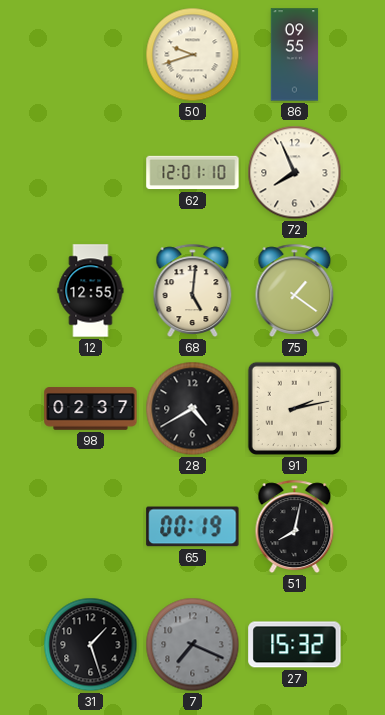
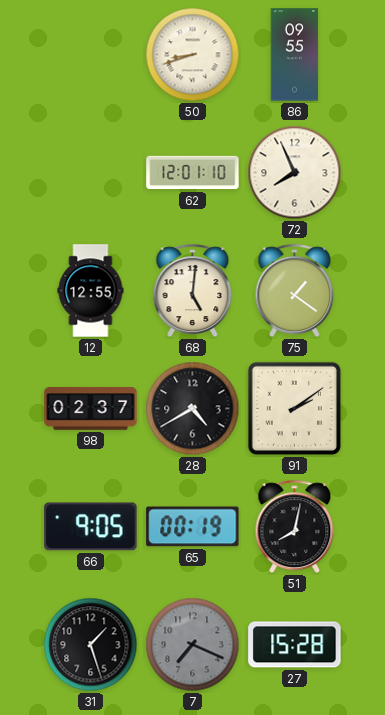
50: 9:42 -> 8:42 (193, 55)
91: 2:13 -> 2:09 (294, 408)
66: none -> 9:05 (91, 527)
27: 15:32 -> 15:28 (295, 645)
